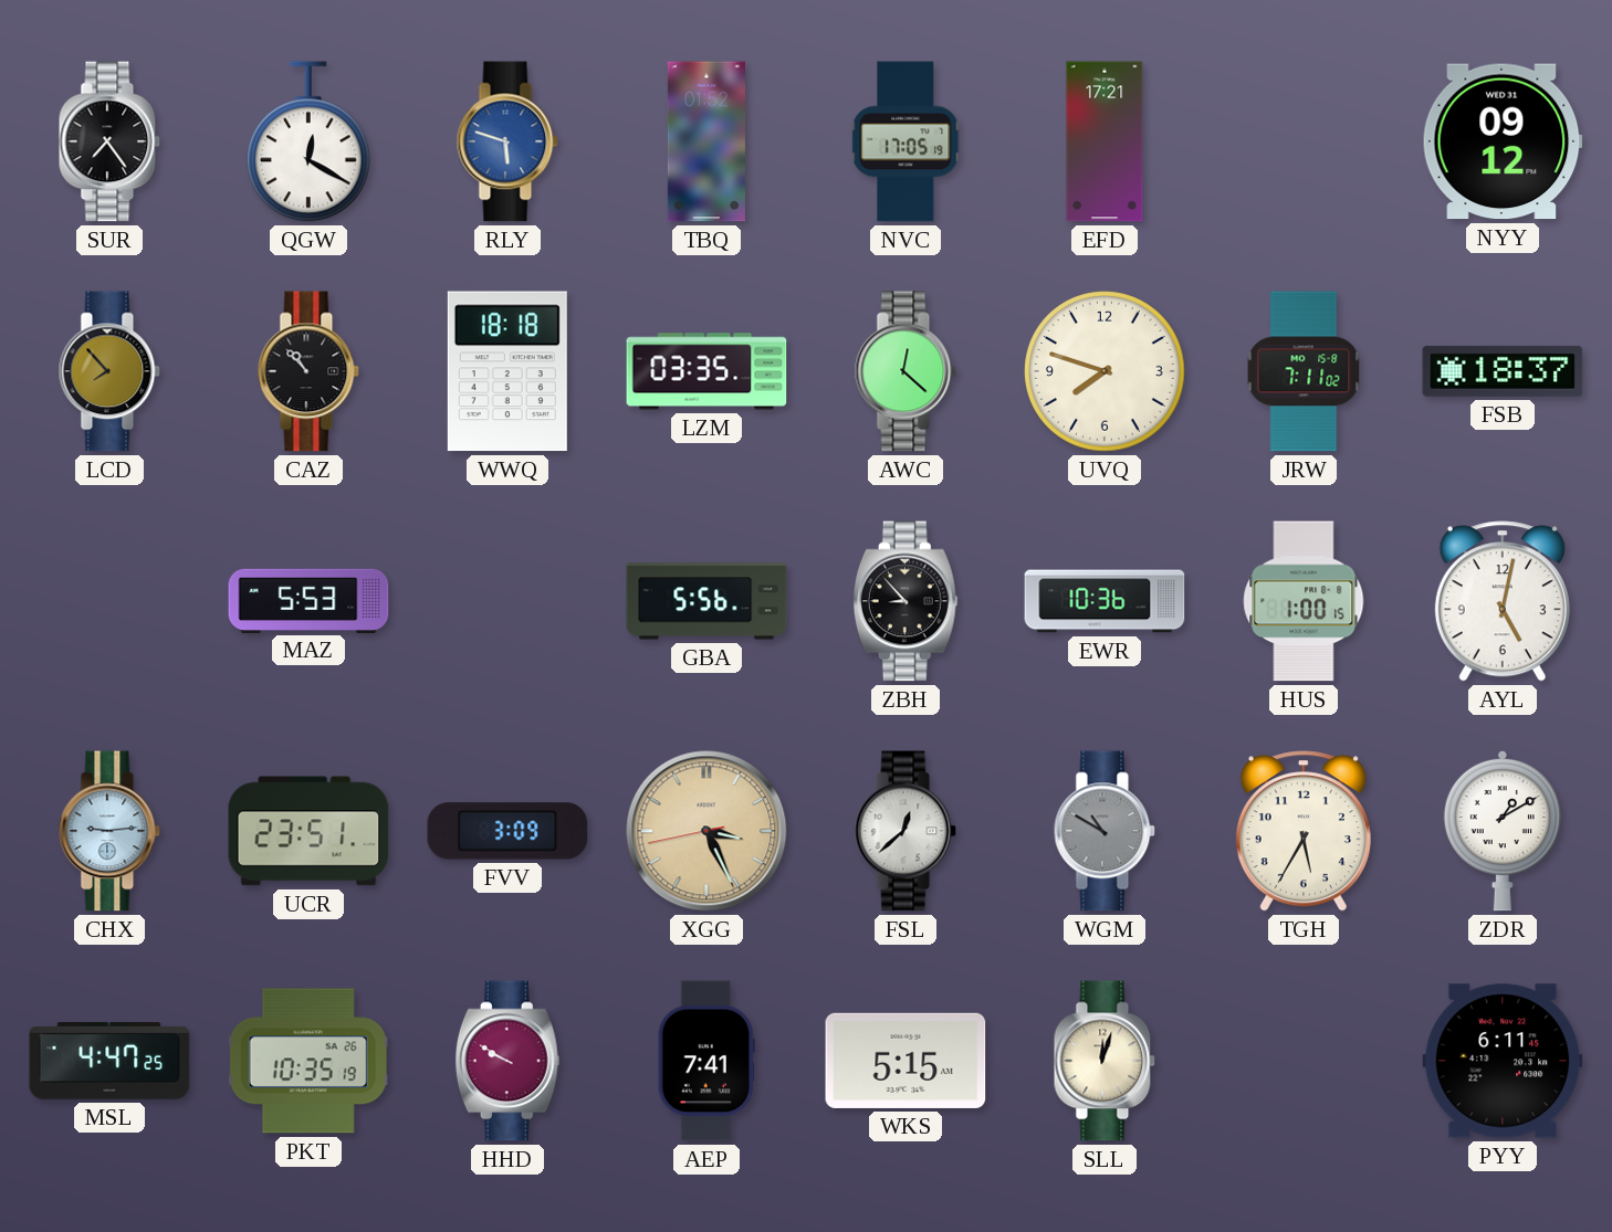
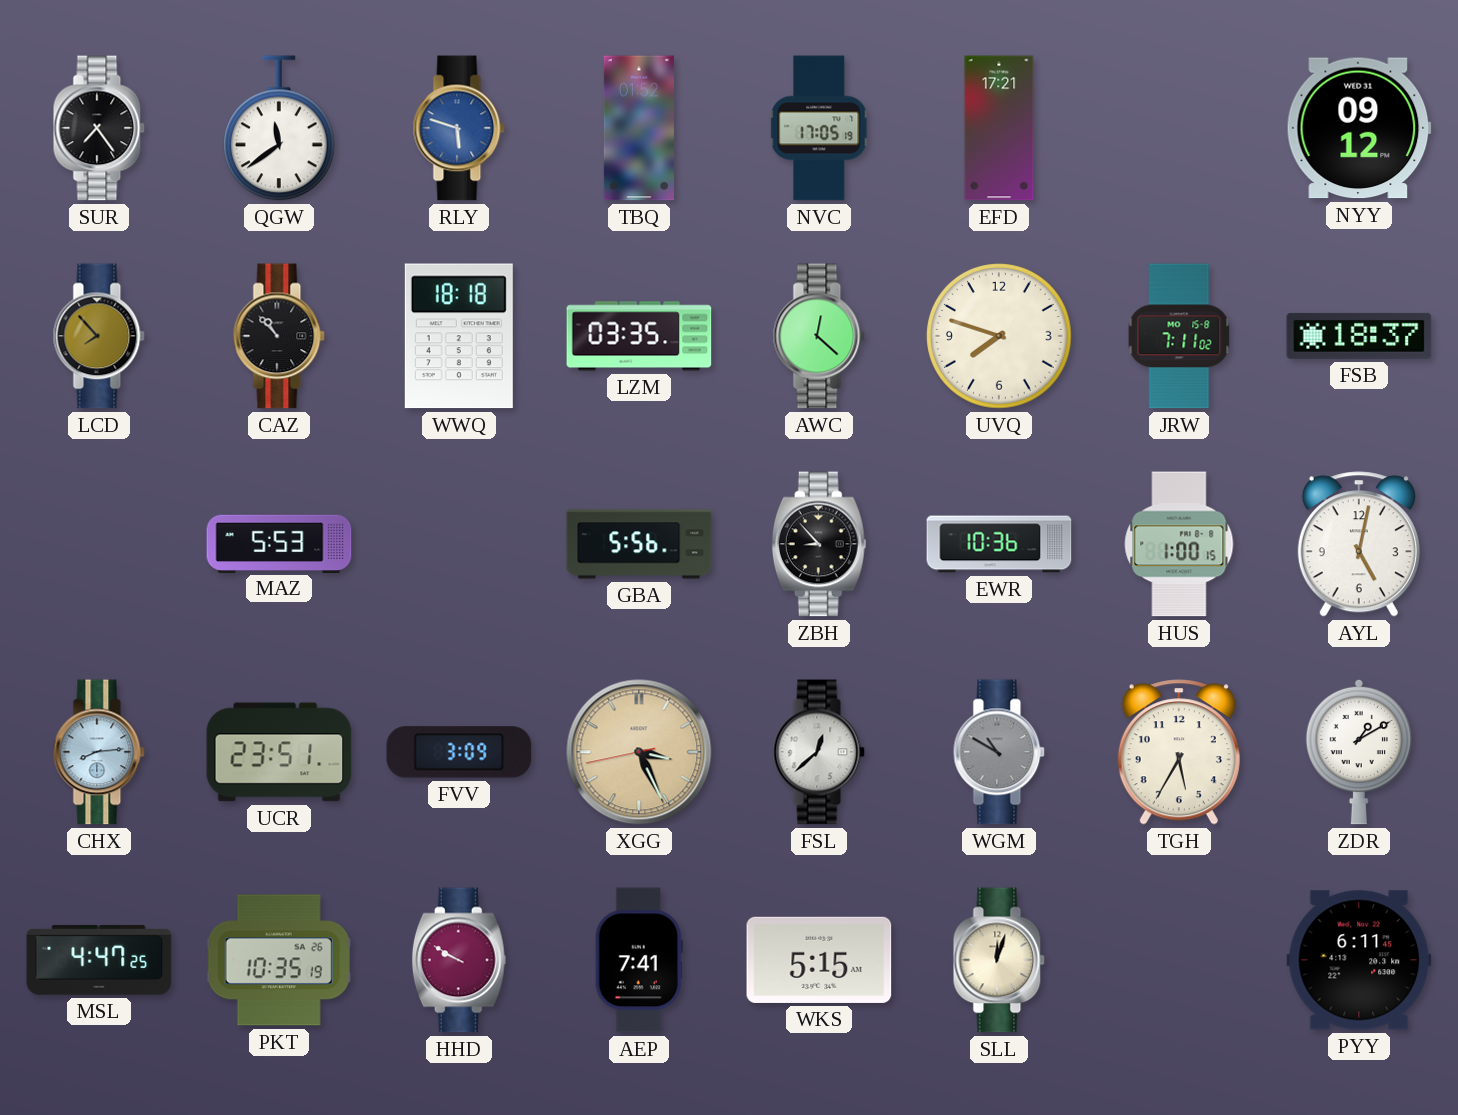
QGW: 12:20 -> 11:39 (280, 128)
CHX: 9:14 -> 8:14 (99, 752)
